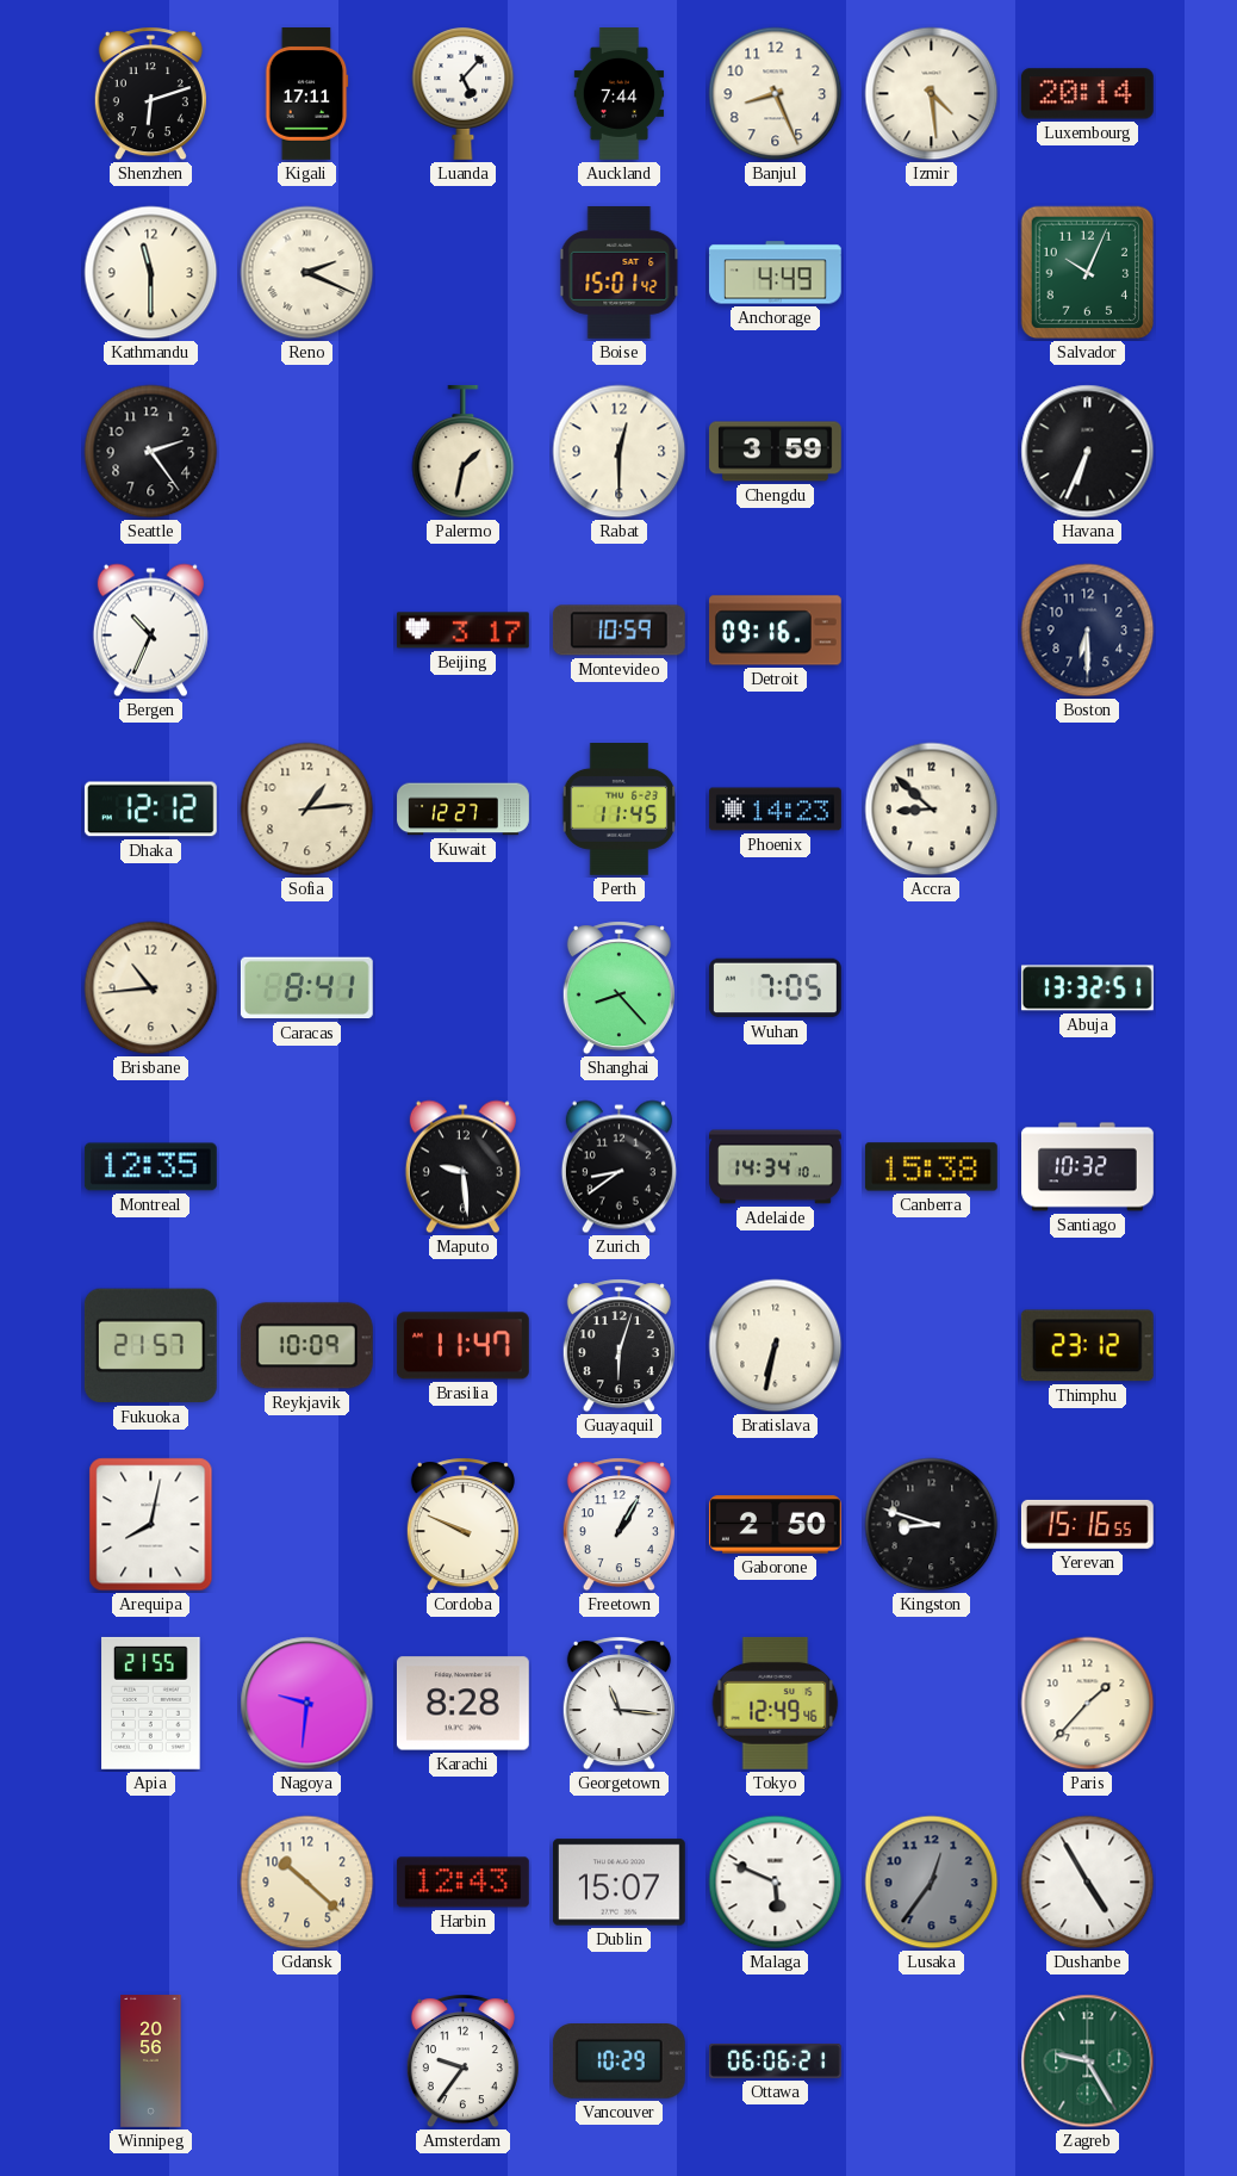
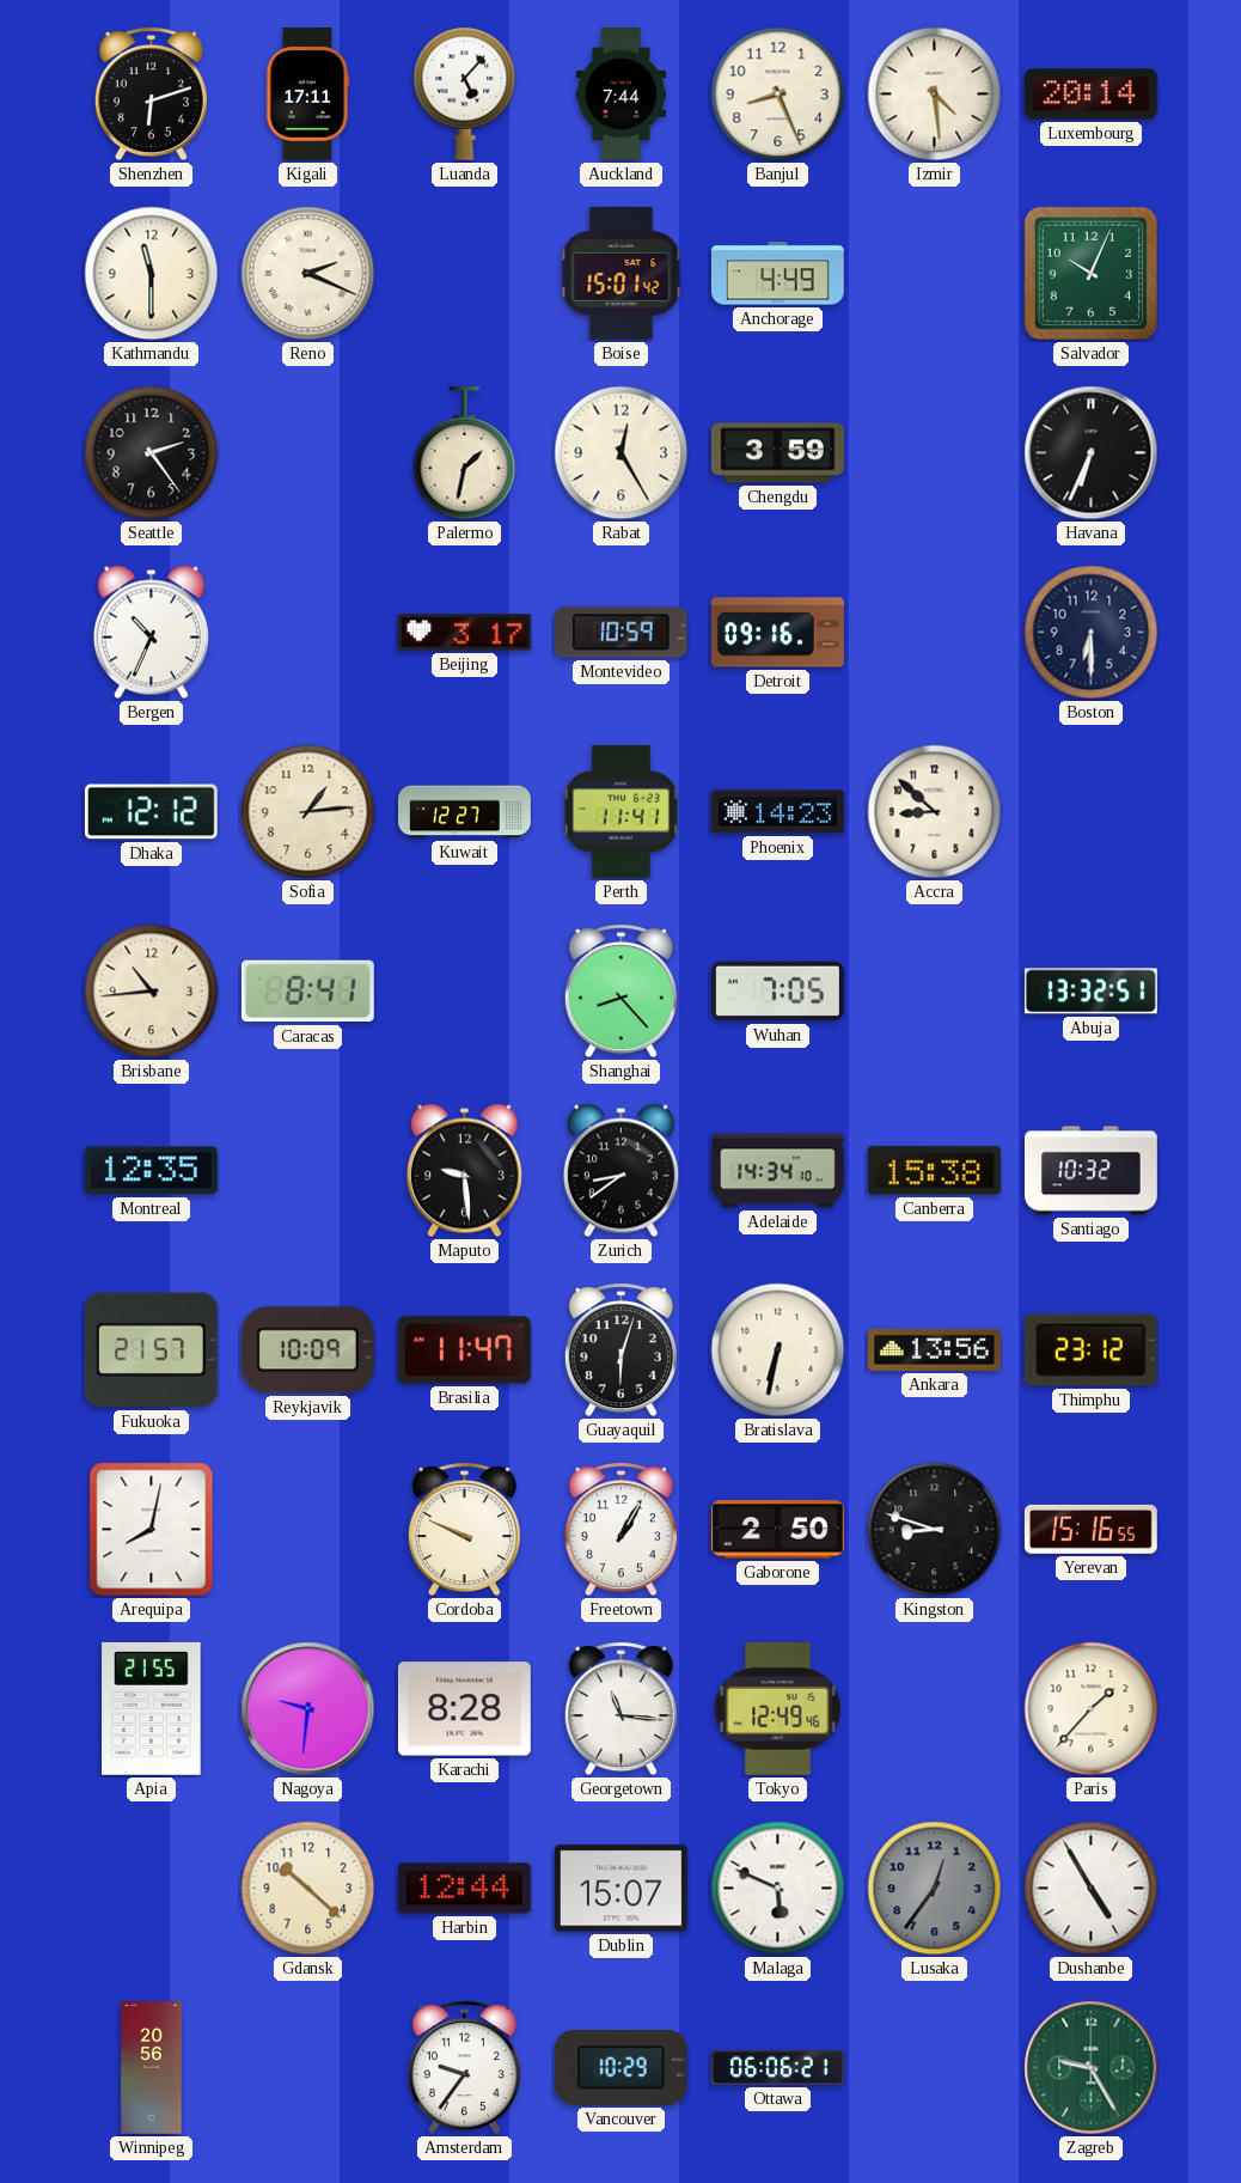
Rabat: 12:30 -> 12:25 (622, 453)
Perth: 11:45 -> 11:41 (622, 812)
Ankara: none -> 13:56 (934, 1349)
Harbin: 12:43 -> 12:44 (464, 1889)
